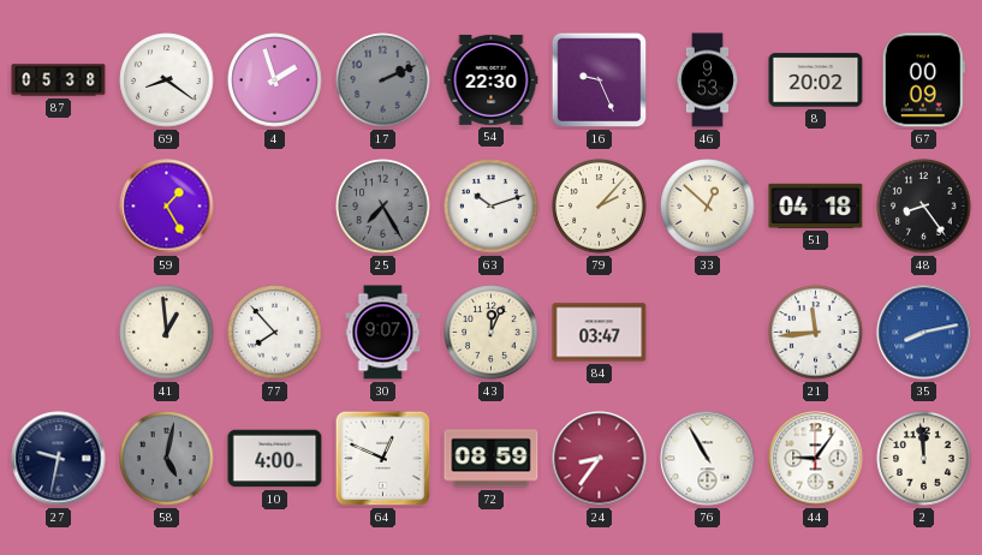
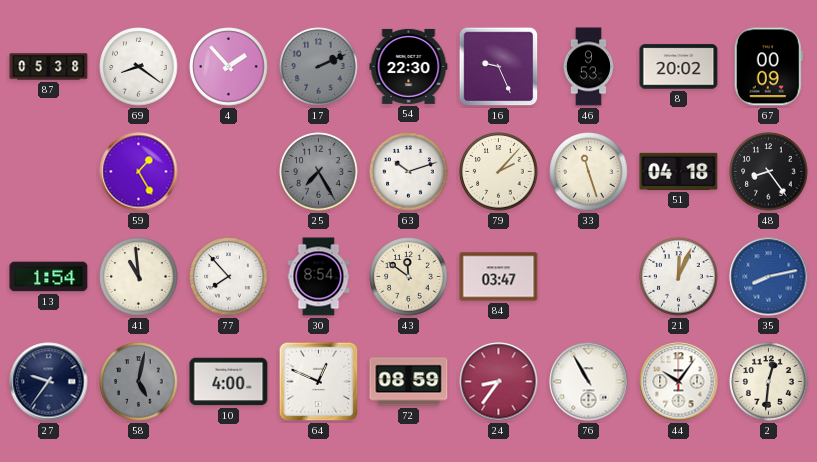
4: 1:57 -> 1:53 (229, 67)
33: 12:52 -> 11:27 (589, 172)
13: none -> 1:54 (49, 277)
41: 12:59 -> 10:59 (139, 277)
30: 9:07 -> 8:54 (319, 277)
43: 12:04 -> 11:51 (409, 277)
21: 11:44 -> 12:04 (679, 277)
27: 9:32 -> 9:36 (49, 382)
44: 9:06 -> 10:06 (679, 382)
2: 11:59 -> 12:31 (769, 382)
